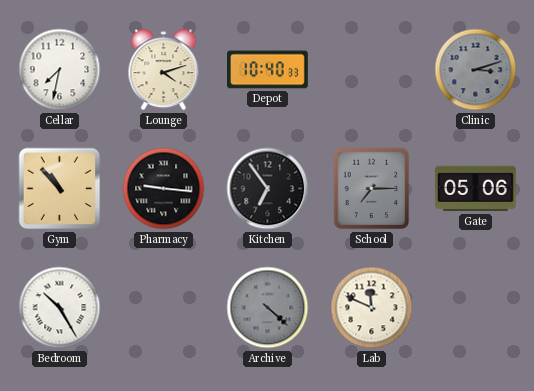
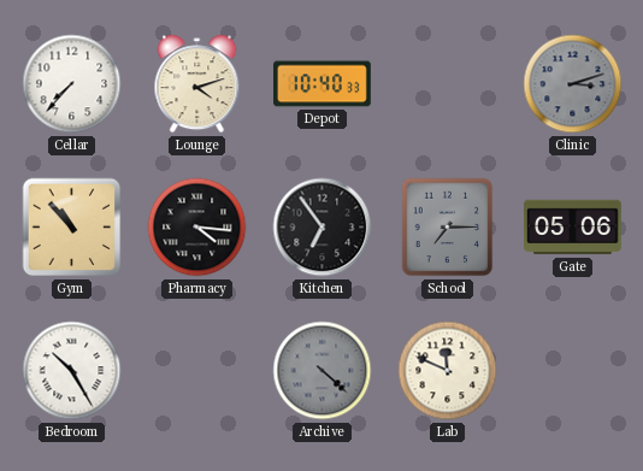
Cellar: 7:32 -> 7:37 (72, 84)
Pharmacy: 9:16 -> 4:16 (197, 228)
